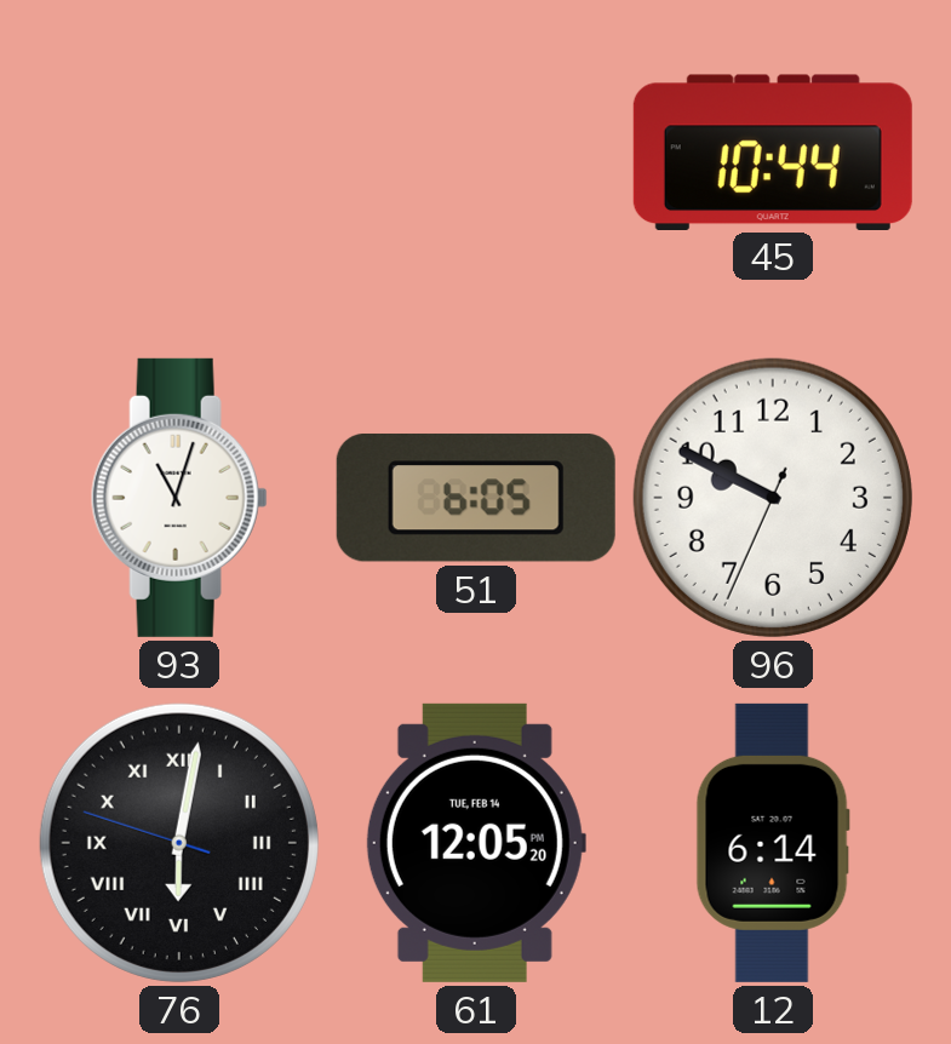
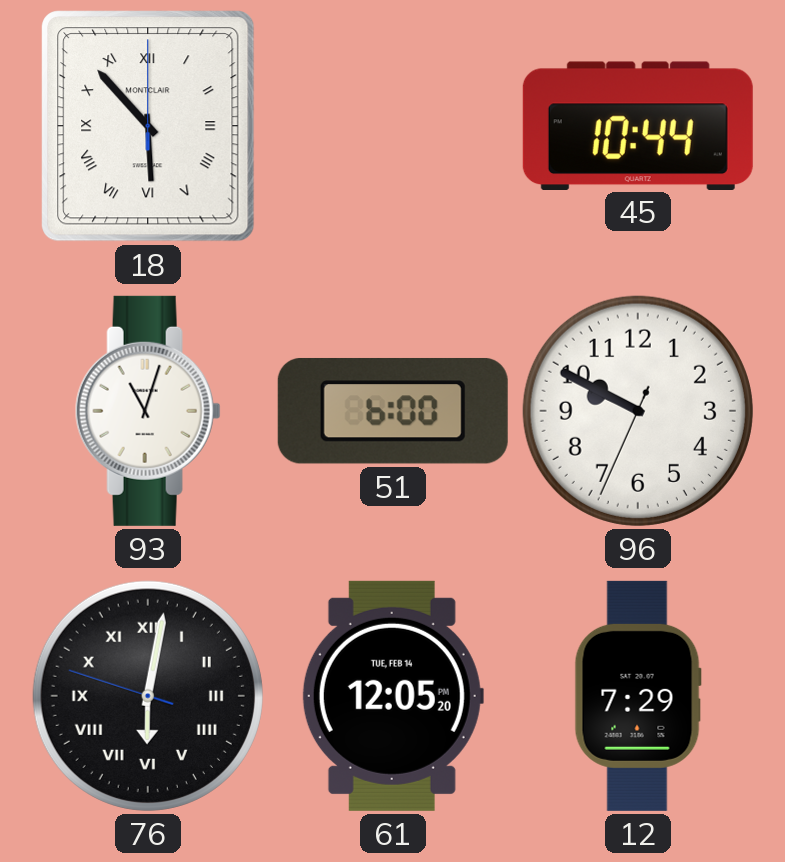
18: none -> 5:53 (148, 126)
51: 6:05 -> 6:00 (393, 411)
12: 6:14 -> 7:29 (638, 696)
